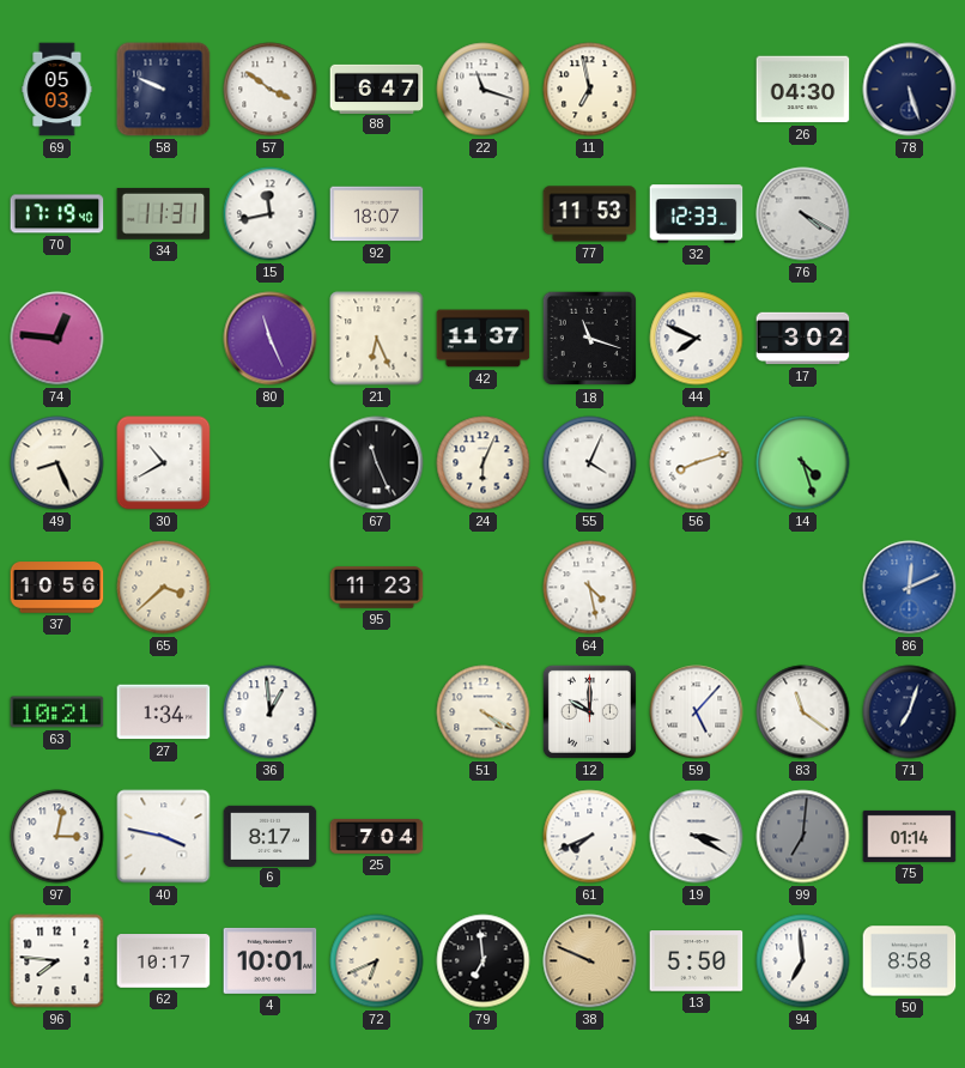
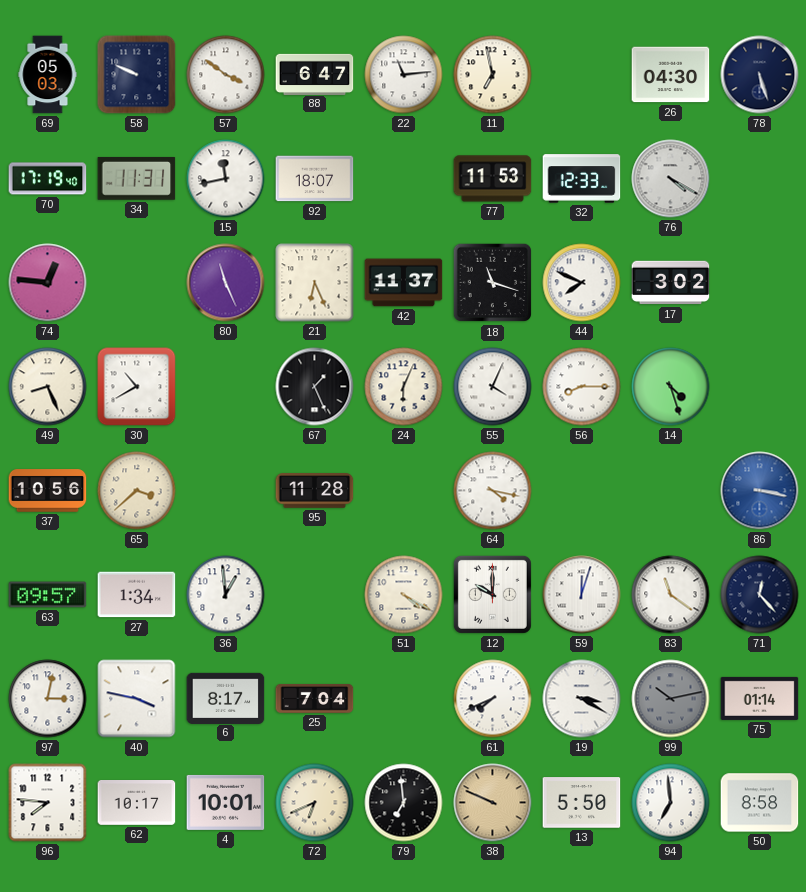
22: 11:18 -> 11:14 (404, 75)
67: 11:26 -> 1:26 (315, 387)
56: 8:12 -> 8:15 (582, 387)
95: 11:23 -> 11:28 (315, 491)
64: 4:28 -> 4:17 (493, 491)
86: 12:11 -> 3:17 (760, 491)
63: 10:21 -> 09:57 (48, 595)
59: 5:07 -> 12:03 (582, 595)
71: 7:03 -> 12:23 (760, 595)
99: 7:01 -> 10:13 (671, 699)
